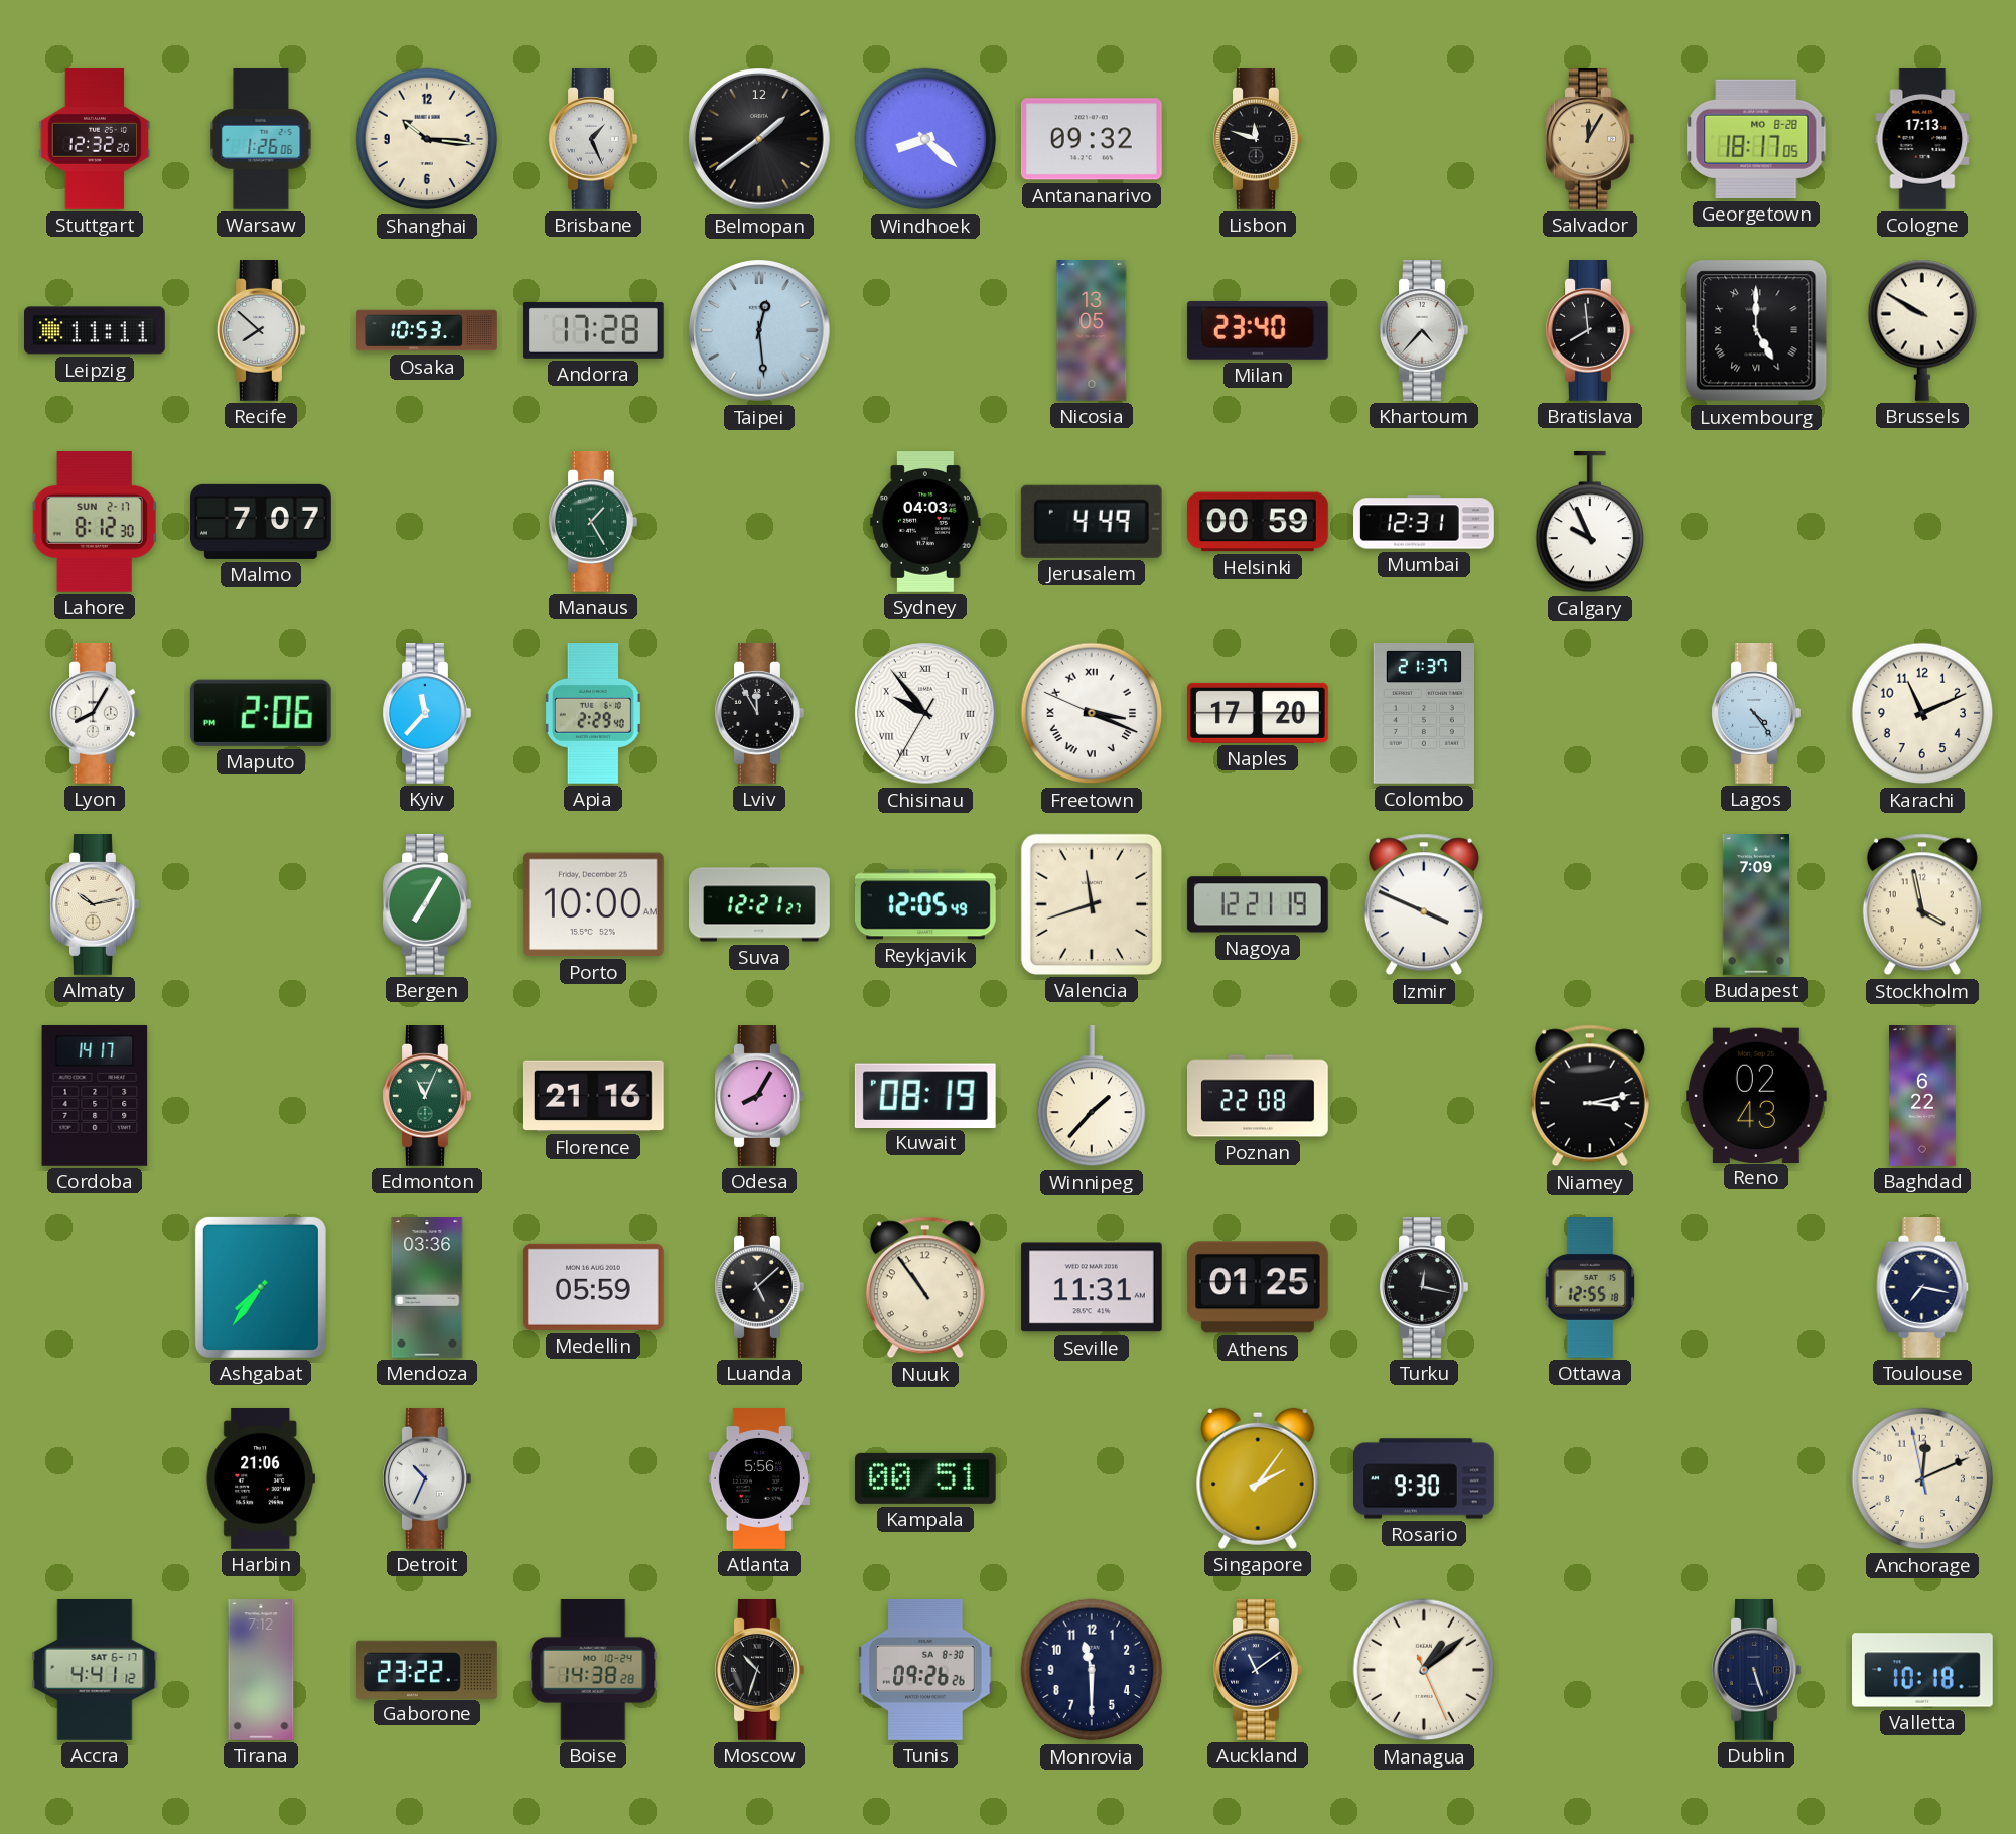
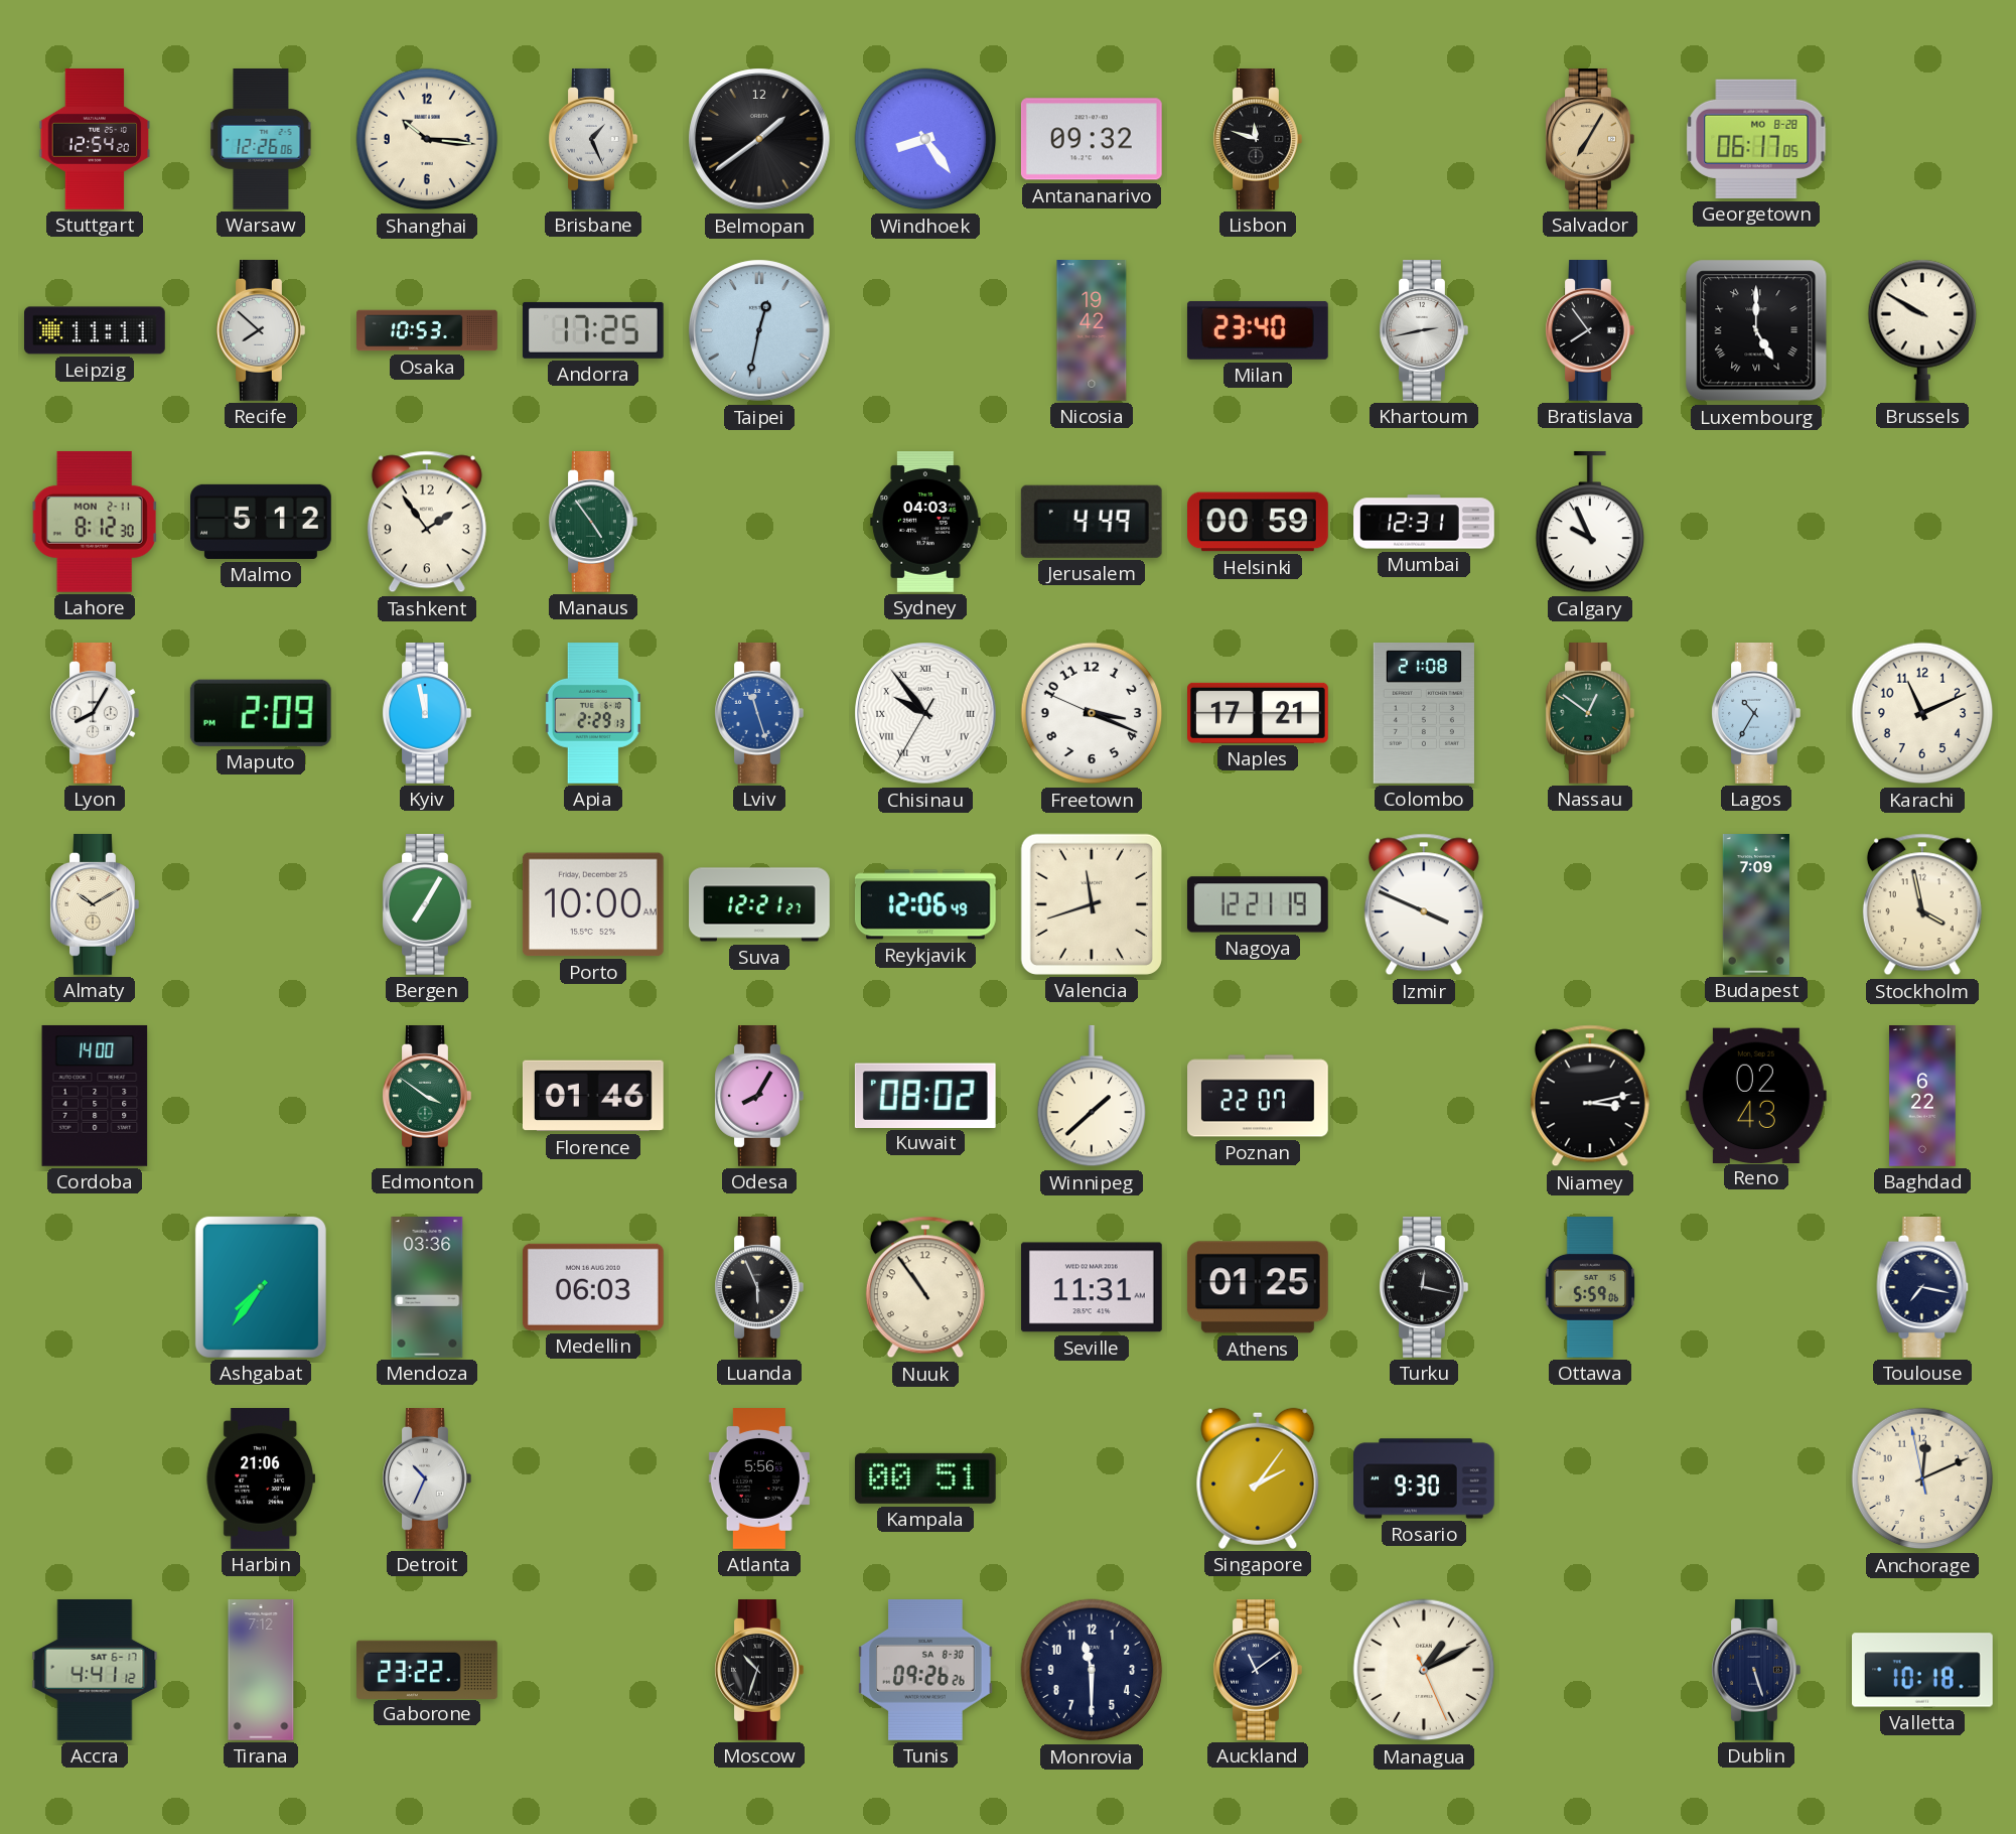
Stuttgart: 12:32 -> 12:54 (95, 140)
Warsaw: 1:26 -> 12:26 (261, 140)
Windhoek: 8:22 -> 8:24 (925, 139)
Salvador: 12:05 -> 7:05 (1590, 140)
Georgetown: 18:17 -> 06:17 (1756, 139)
Cologne: 17:13 -> none (1922, 140)
Andorra: 17:28 -> 17:25 (593, 330)
Taipei: 12:29 -> 12:32 (759, 330)
Nicosia: 13:05 -> 19:42 (1092, 331)
Khartoum: 4:37 -> 2:43 (1424, 331)
Bratislava: 7:59 -> 7:54 (1590, 331)
Lahore date: SUN 2-17 -> MON 2-11 (95, 522)
Malmo: 7:07 -> 5:12 (262, 522)
Tashkent: none -> 1:54 (427, 522)
Manaus: 1:25 -> 4:54 (593, 523)
Maputo: 2:06 -> 2:09 (261, 713)
Kyiv: 11:37 -> 11:58 (427, 714)
Apia: 2:29:40 -> 2:29:13 (593, 714)
Lviv: 11:55 -> 11:27 (759, 714)
Lviv dial: black -> blue (759, 714)
Freetown numerals: Roman -> Arabic (1092, 713)
Naples: 17:20 -> 17:21 (1259, 713)
Colombo: 21:37 -> 21:08 (1424, 714)
Nassau: none -> 12:51 (1590, 714)
Lagos: 4:24 -> 10:35 (1756, 714)
Almaty: 10:13 -> 10:10 (95, 905)
Reykjavik: 12:05 -> 12:06 (925, 904)
Cordoba: 14:17 -> 14:00 (95, 1096)
Edmonton: 11:04 -> 3:51 (427, 1097)
Florence: 21:16 -> 01:46 (593, 1096)
Kuwait: 08:19 -> 08:02 (925, 1095)
Winnipeg: 1:37 -> 1:38 (1092, 1096)
Poznan: 22:08 -> 22:07 (1259, 1096)
Medellin: 05:59 -> 06:03 (593, 1287)
Luanda: 5:08 -> 5:56 (759, 1288)
Ottawa: 12:55 -> 5:59 (1589, 1288)
Boise: 14:38 -> none (593, 1671)
Managua: 1:08 -> 1:10 (1424, 1670)
